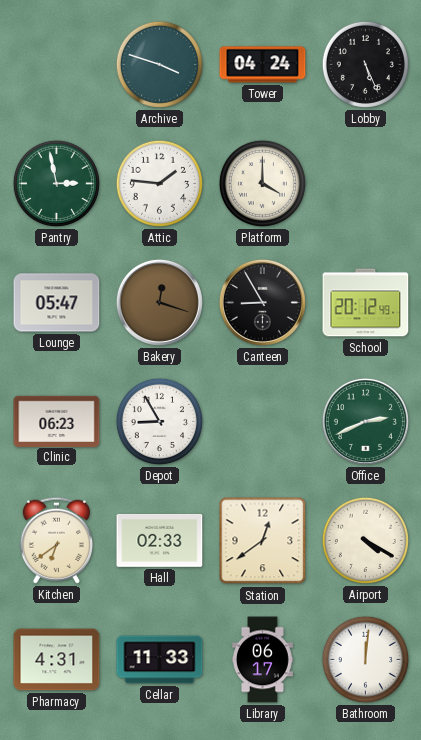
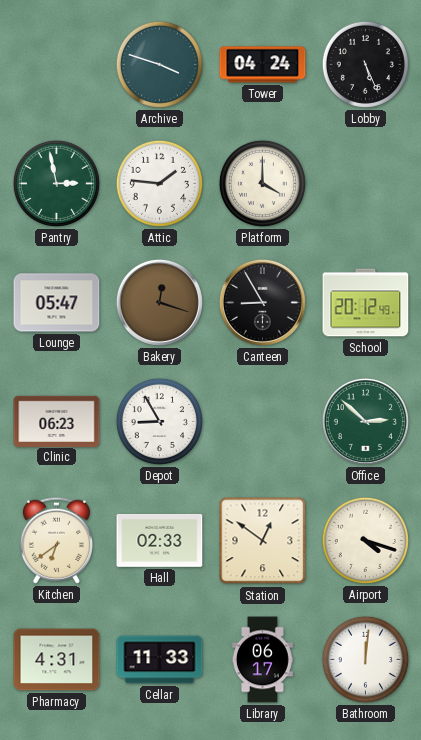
Office: 2:41 -> 2:52 (365, 421)
Station: 12:39 -> 12:51 (263, 541)
Airport: 4:20 -> 4:18 (365, 540)
